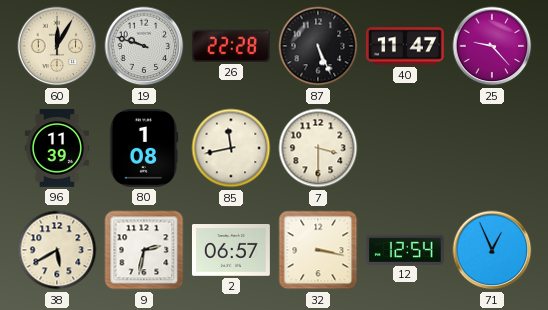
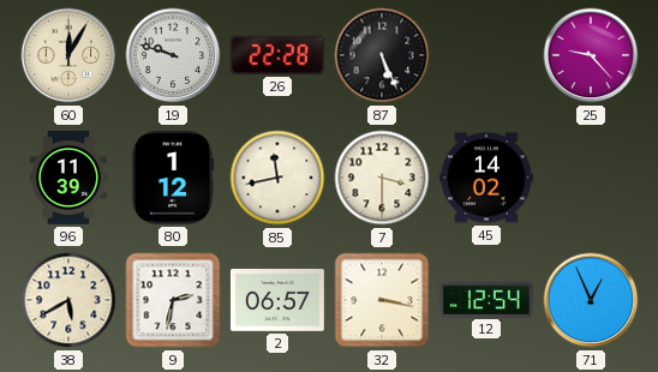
40: 11:47 -> none (405, 46)
80: 1:08 -> 1:12 (173, 178)
45: none -> 14:02 (486, 178)
